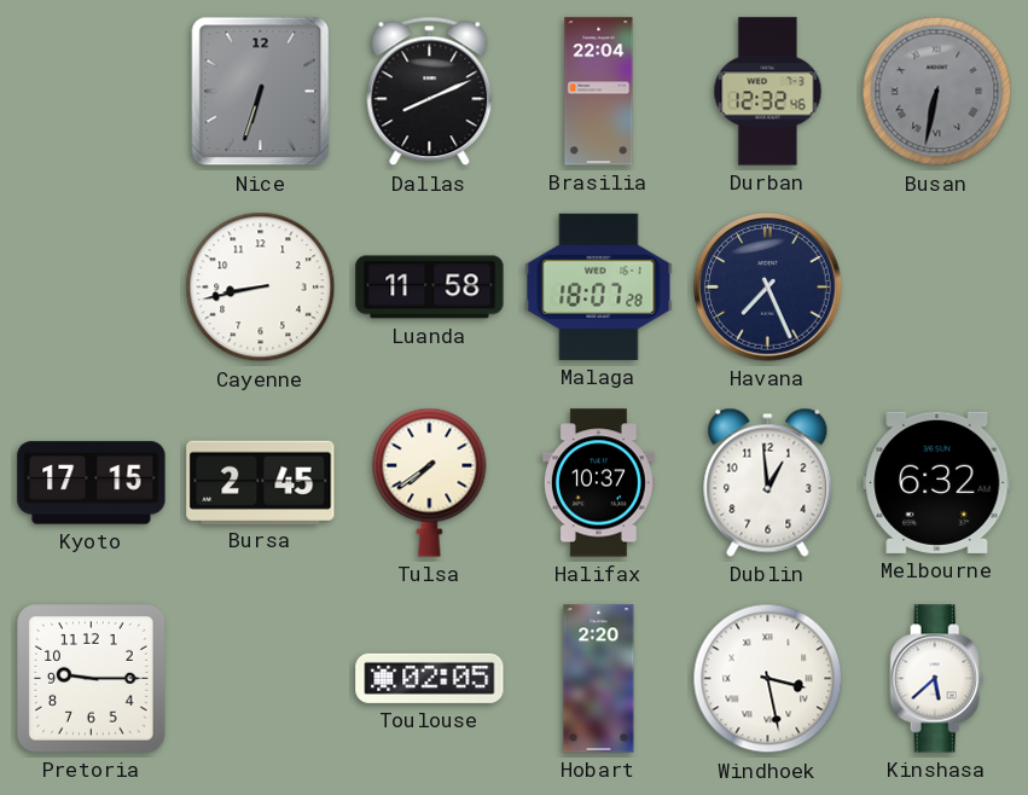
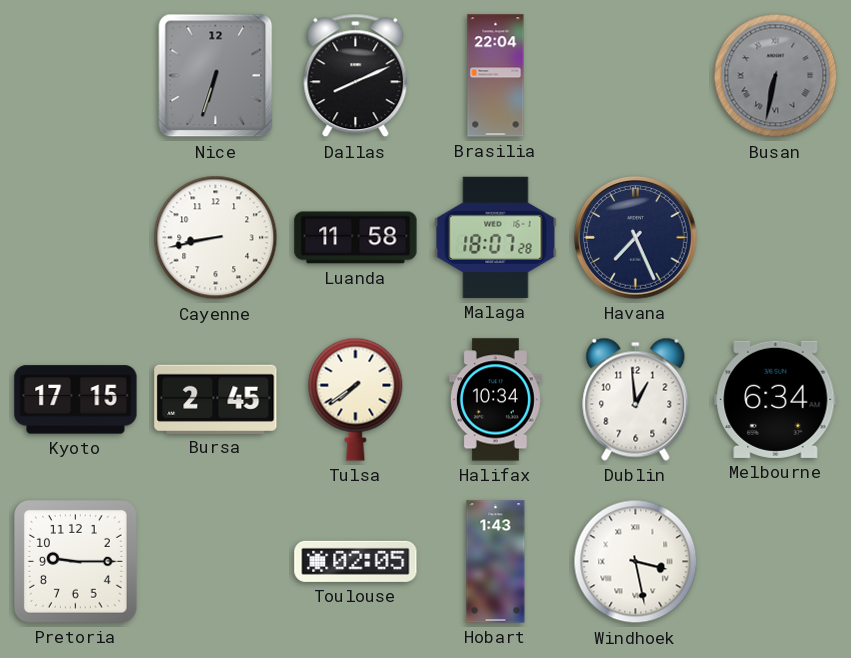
Durban: 12:32 -> none (768, 92)
Halifax: 10:37 -> 10:34 (495, 400)
Melbourne: 6:32 -> 6:34 (776, 399)
Hobart: 2:20 -> 1:43 (496, 562)
Kinshasa: 5:38 -> none (937, 679)
